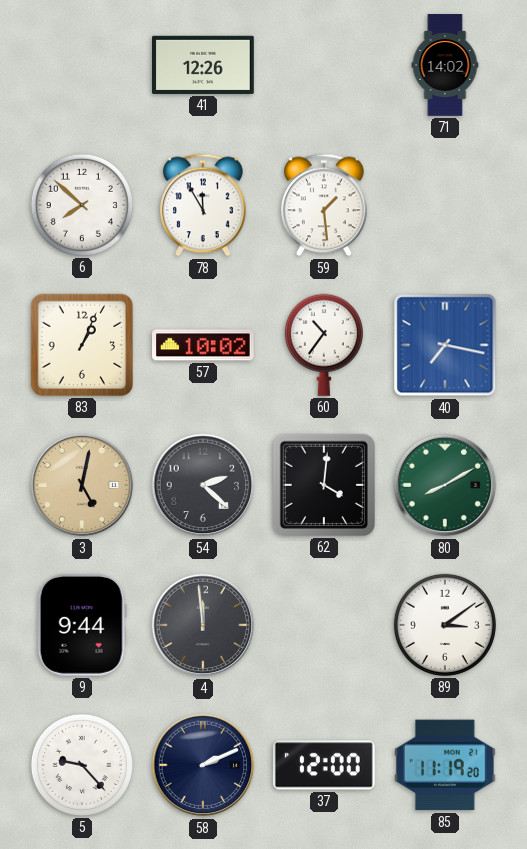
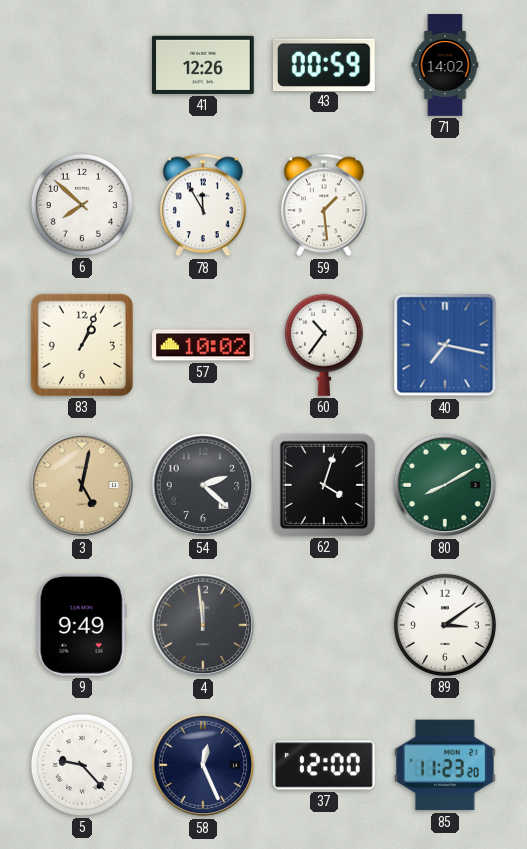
43: none -> 00:59 (324, 64)
62: 4:01 -> 4:03 (324, 485)
9: 9:44 -> 9:49 (82, 626)
58: 2:11 -> 12:26 (203, 765)
85: 11:19 -> 11:23 (445, 765)
